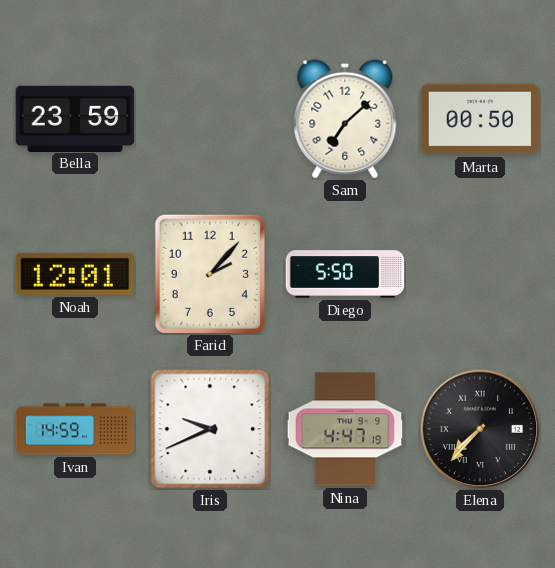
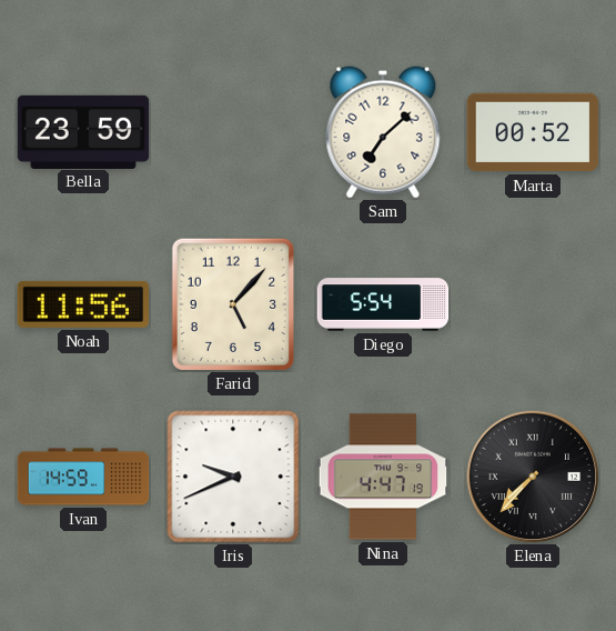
Marta: 00:50 -> 00:52 (533, 132)
Noah: 12:01 -> 11:56 (83, 304)
Farid: 2:07 -> 5:07 (232, 303)
Diego: 5:50 -> 5:54 (383, 304)
